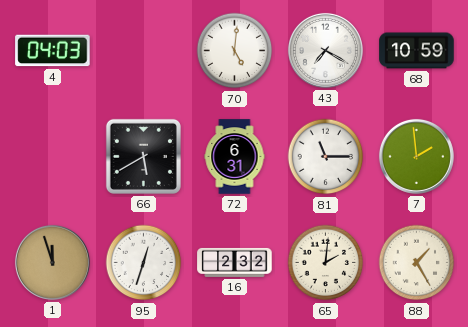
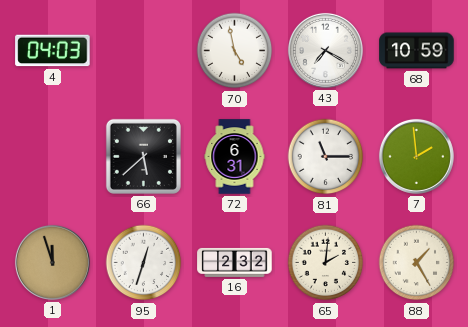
70: 5:01 -> 4:58 (235, 51)
66: 5:40 -> 5:38 (143, 156)
